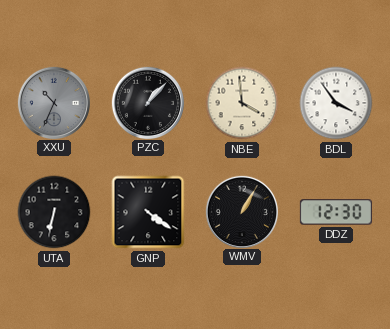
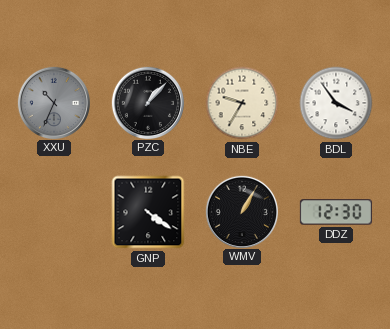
NBE: 3:59 -> 9:35 (242, 103)
UTA: 6:32 -> none (54, 212)
